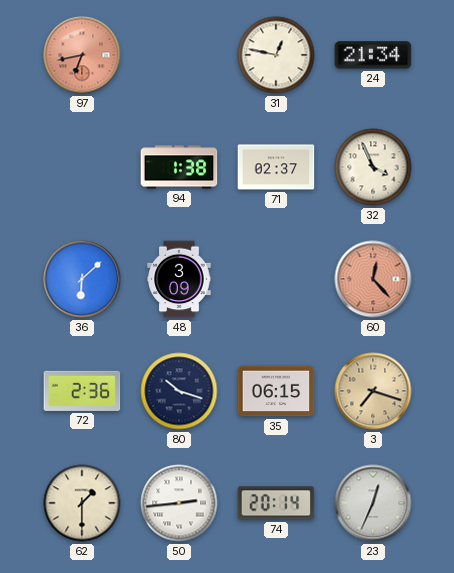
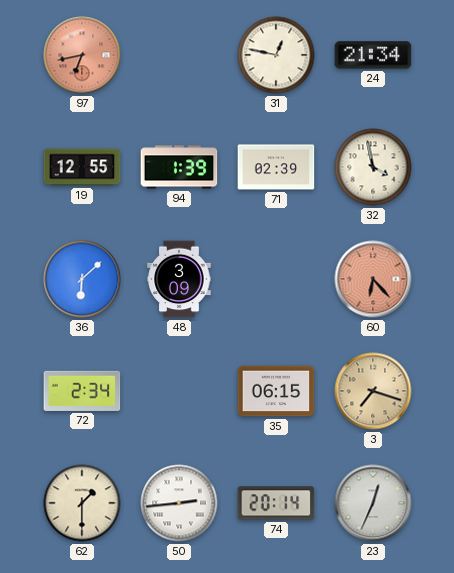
19: none -> 12:55 (82, 167)
94: 1:38 -> 1:39 (179, 167)
71: 02:37 -> 02:39 (276, 167)
32: 3:56 -> 3:58 (373, 167)
60: 12:23 -> 6:23 (373, 279)
72: 2:36 -> 2:34 (82, 391)
80: 10:18 -> none (179, 391)
